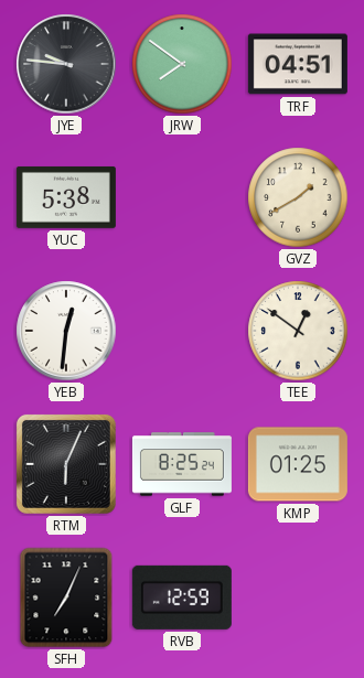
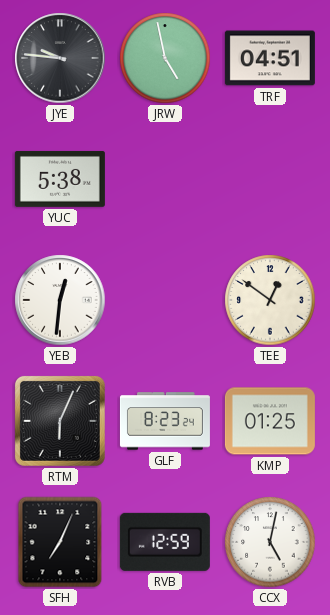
JRW: 7:51 -> 4:58 (165, 58)
GVZ: 1:40 -> none (298, 197)
GLF: 8:25 -> 8:23 (165, 421)
CCX: none -> 5:02 (270, 542)
